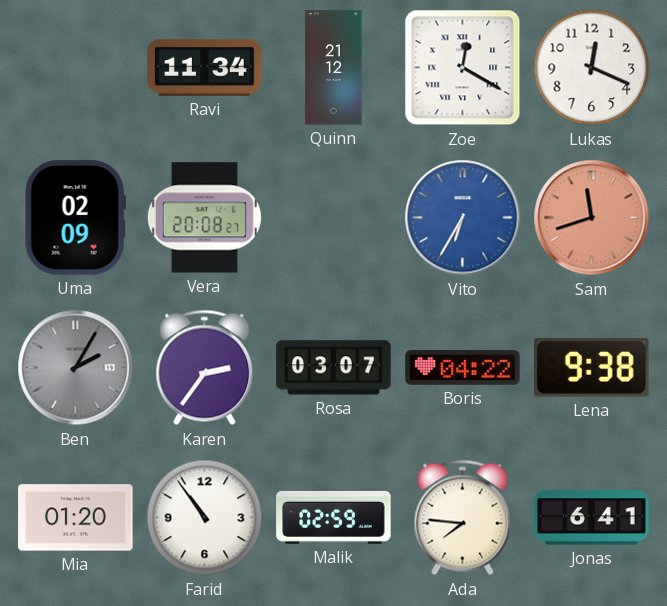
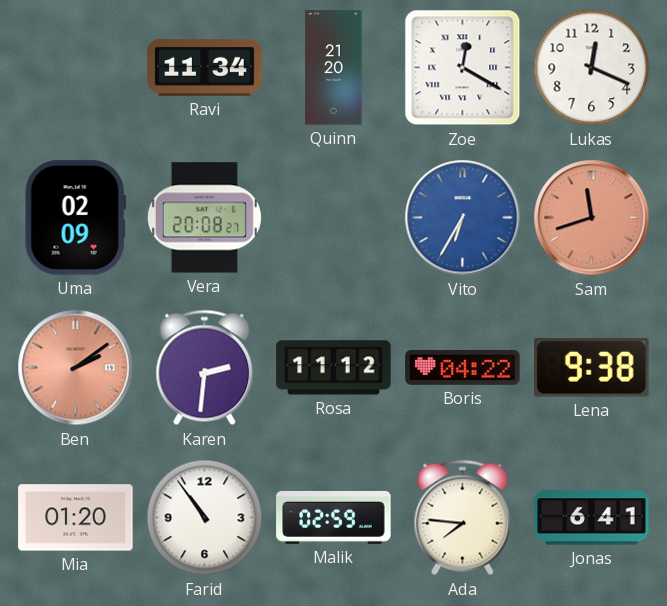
Quinn: 21:12 -> 21:20 (334, 68)
Ben: 2:05 -> 2:09 (76, 368)
Ben dial: grey -> salmon (76, 368)
Karen: 2:36 -> 2:31 (205, 368)
Rosa: 03:07 -> 11:12 (334, 368)
